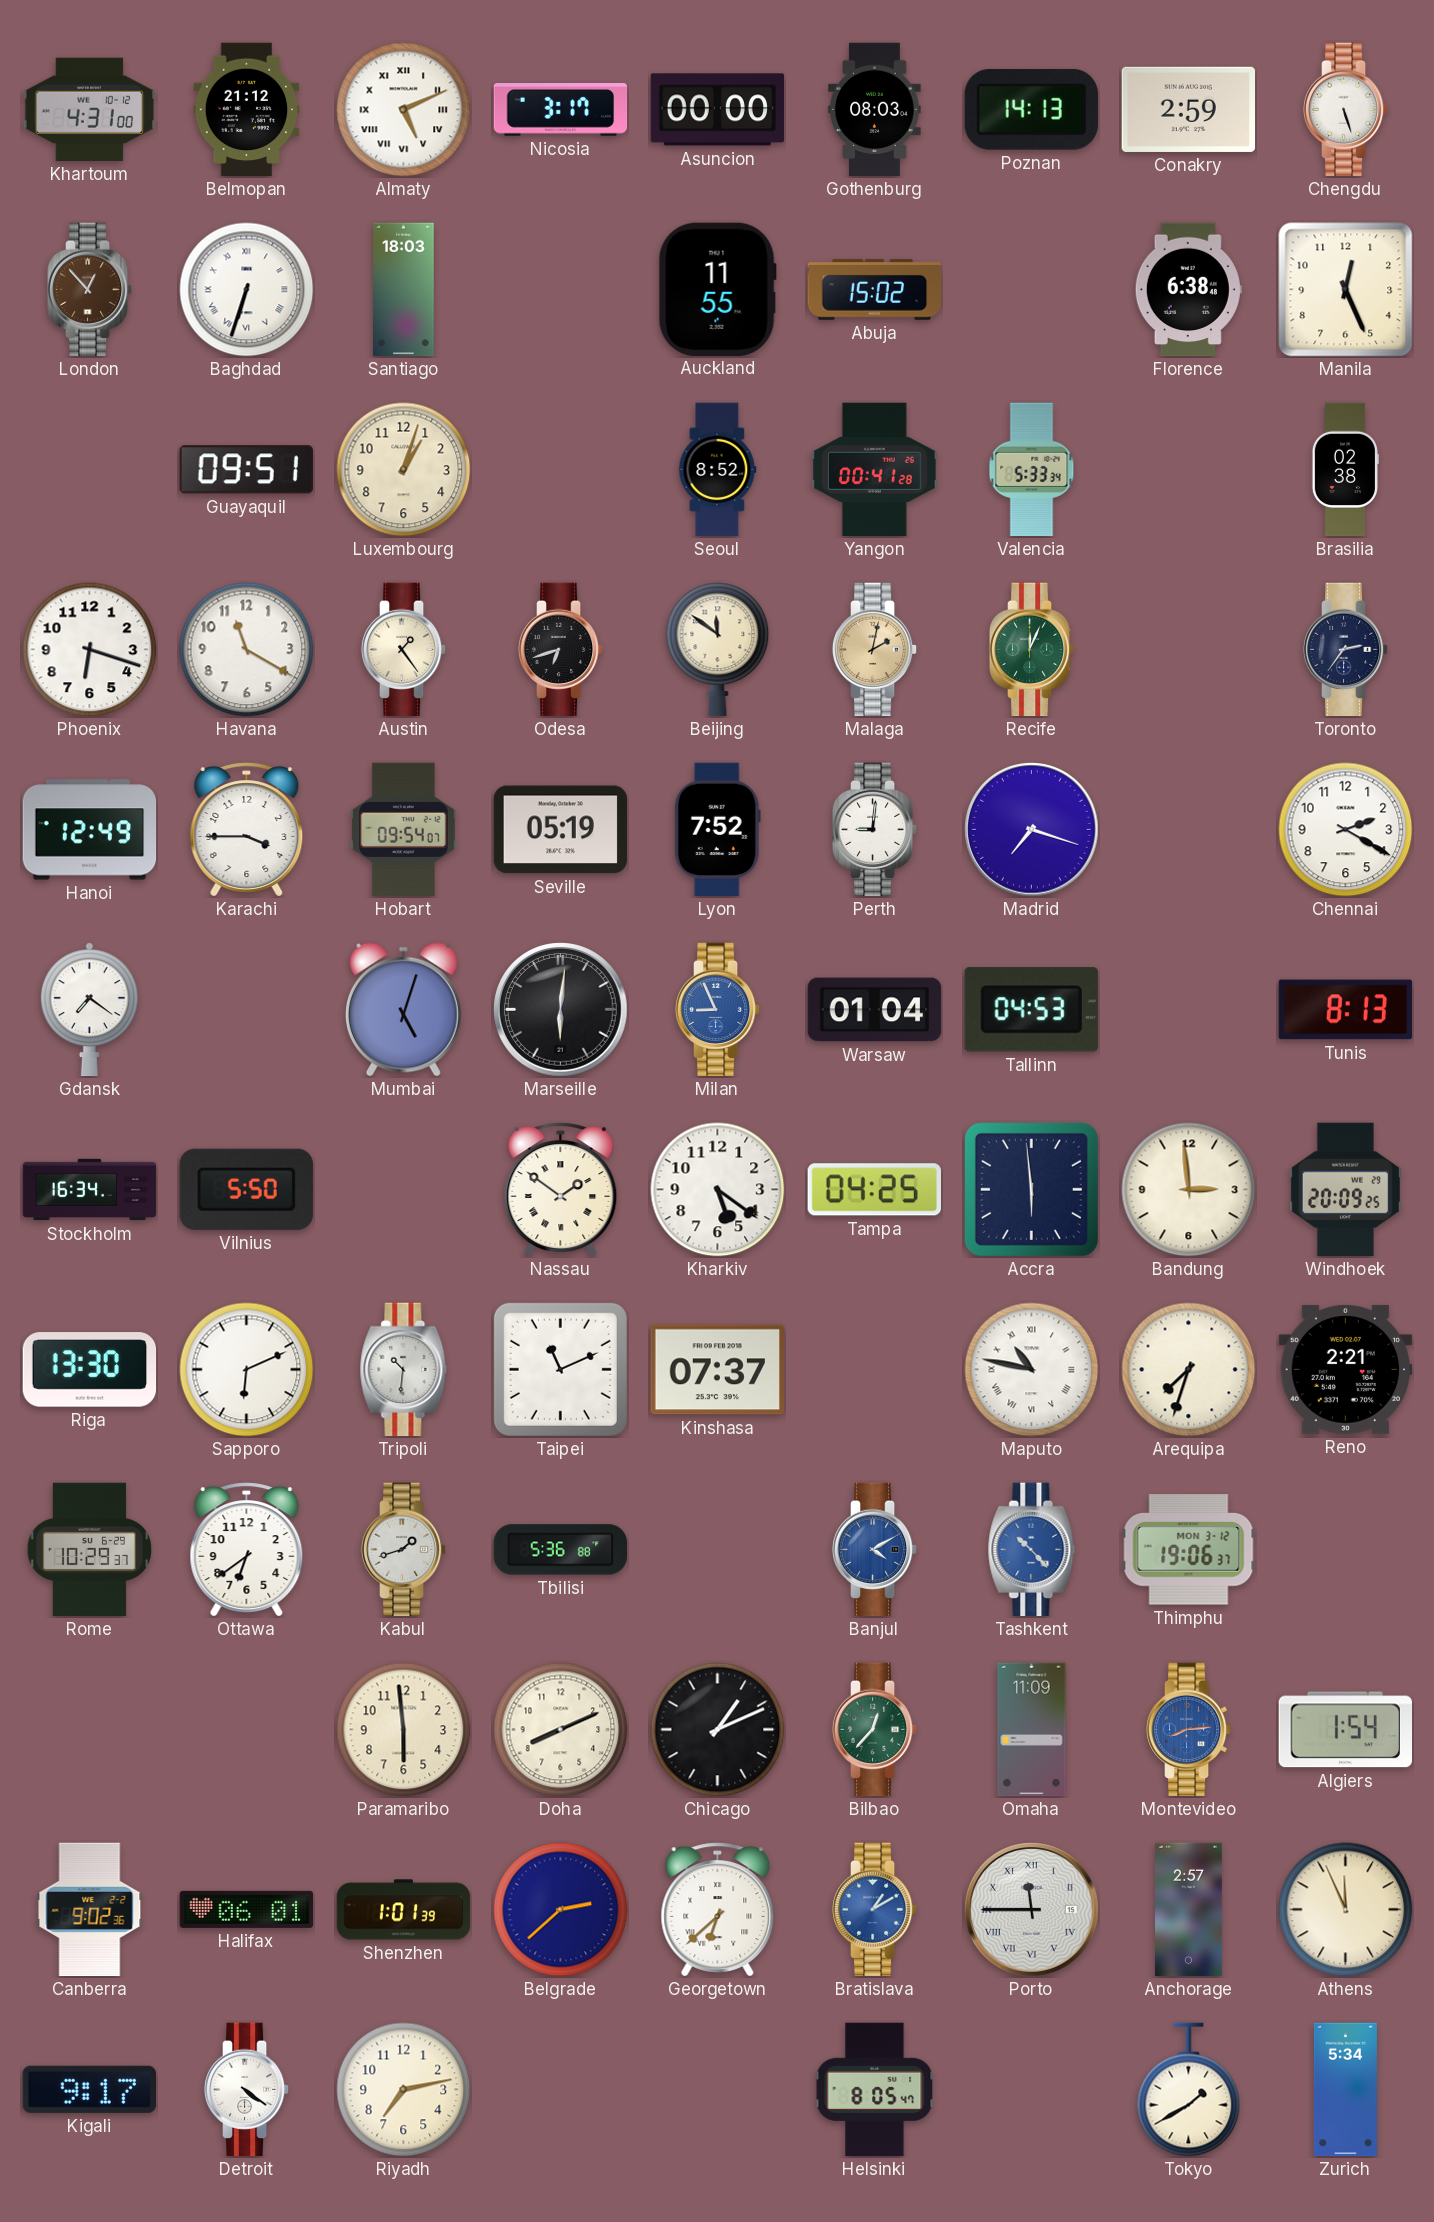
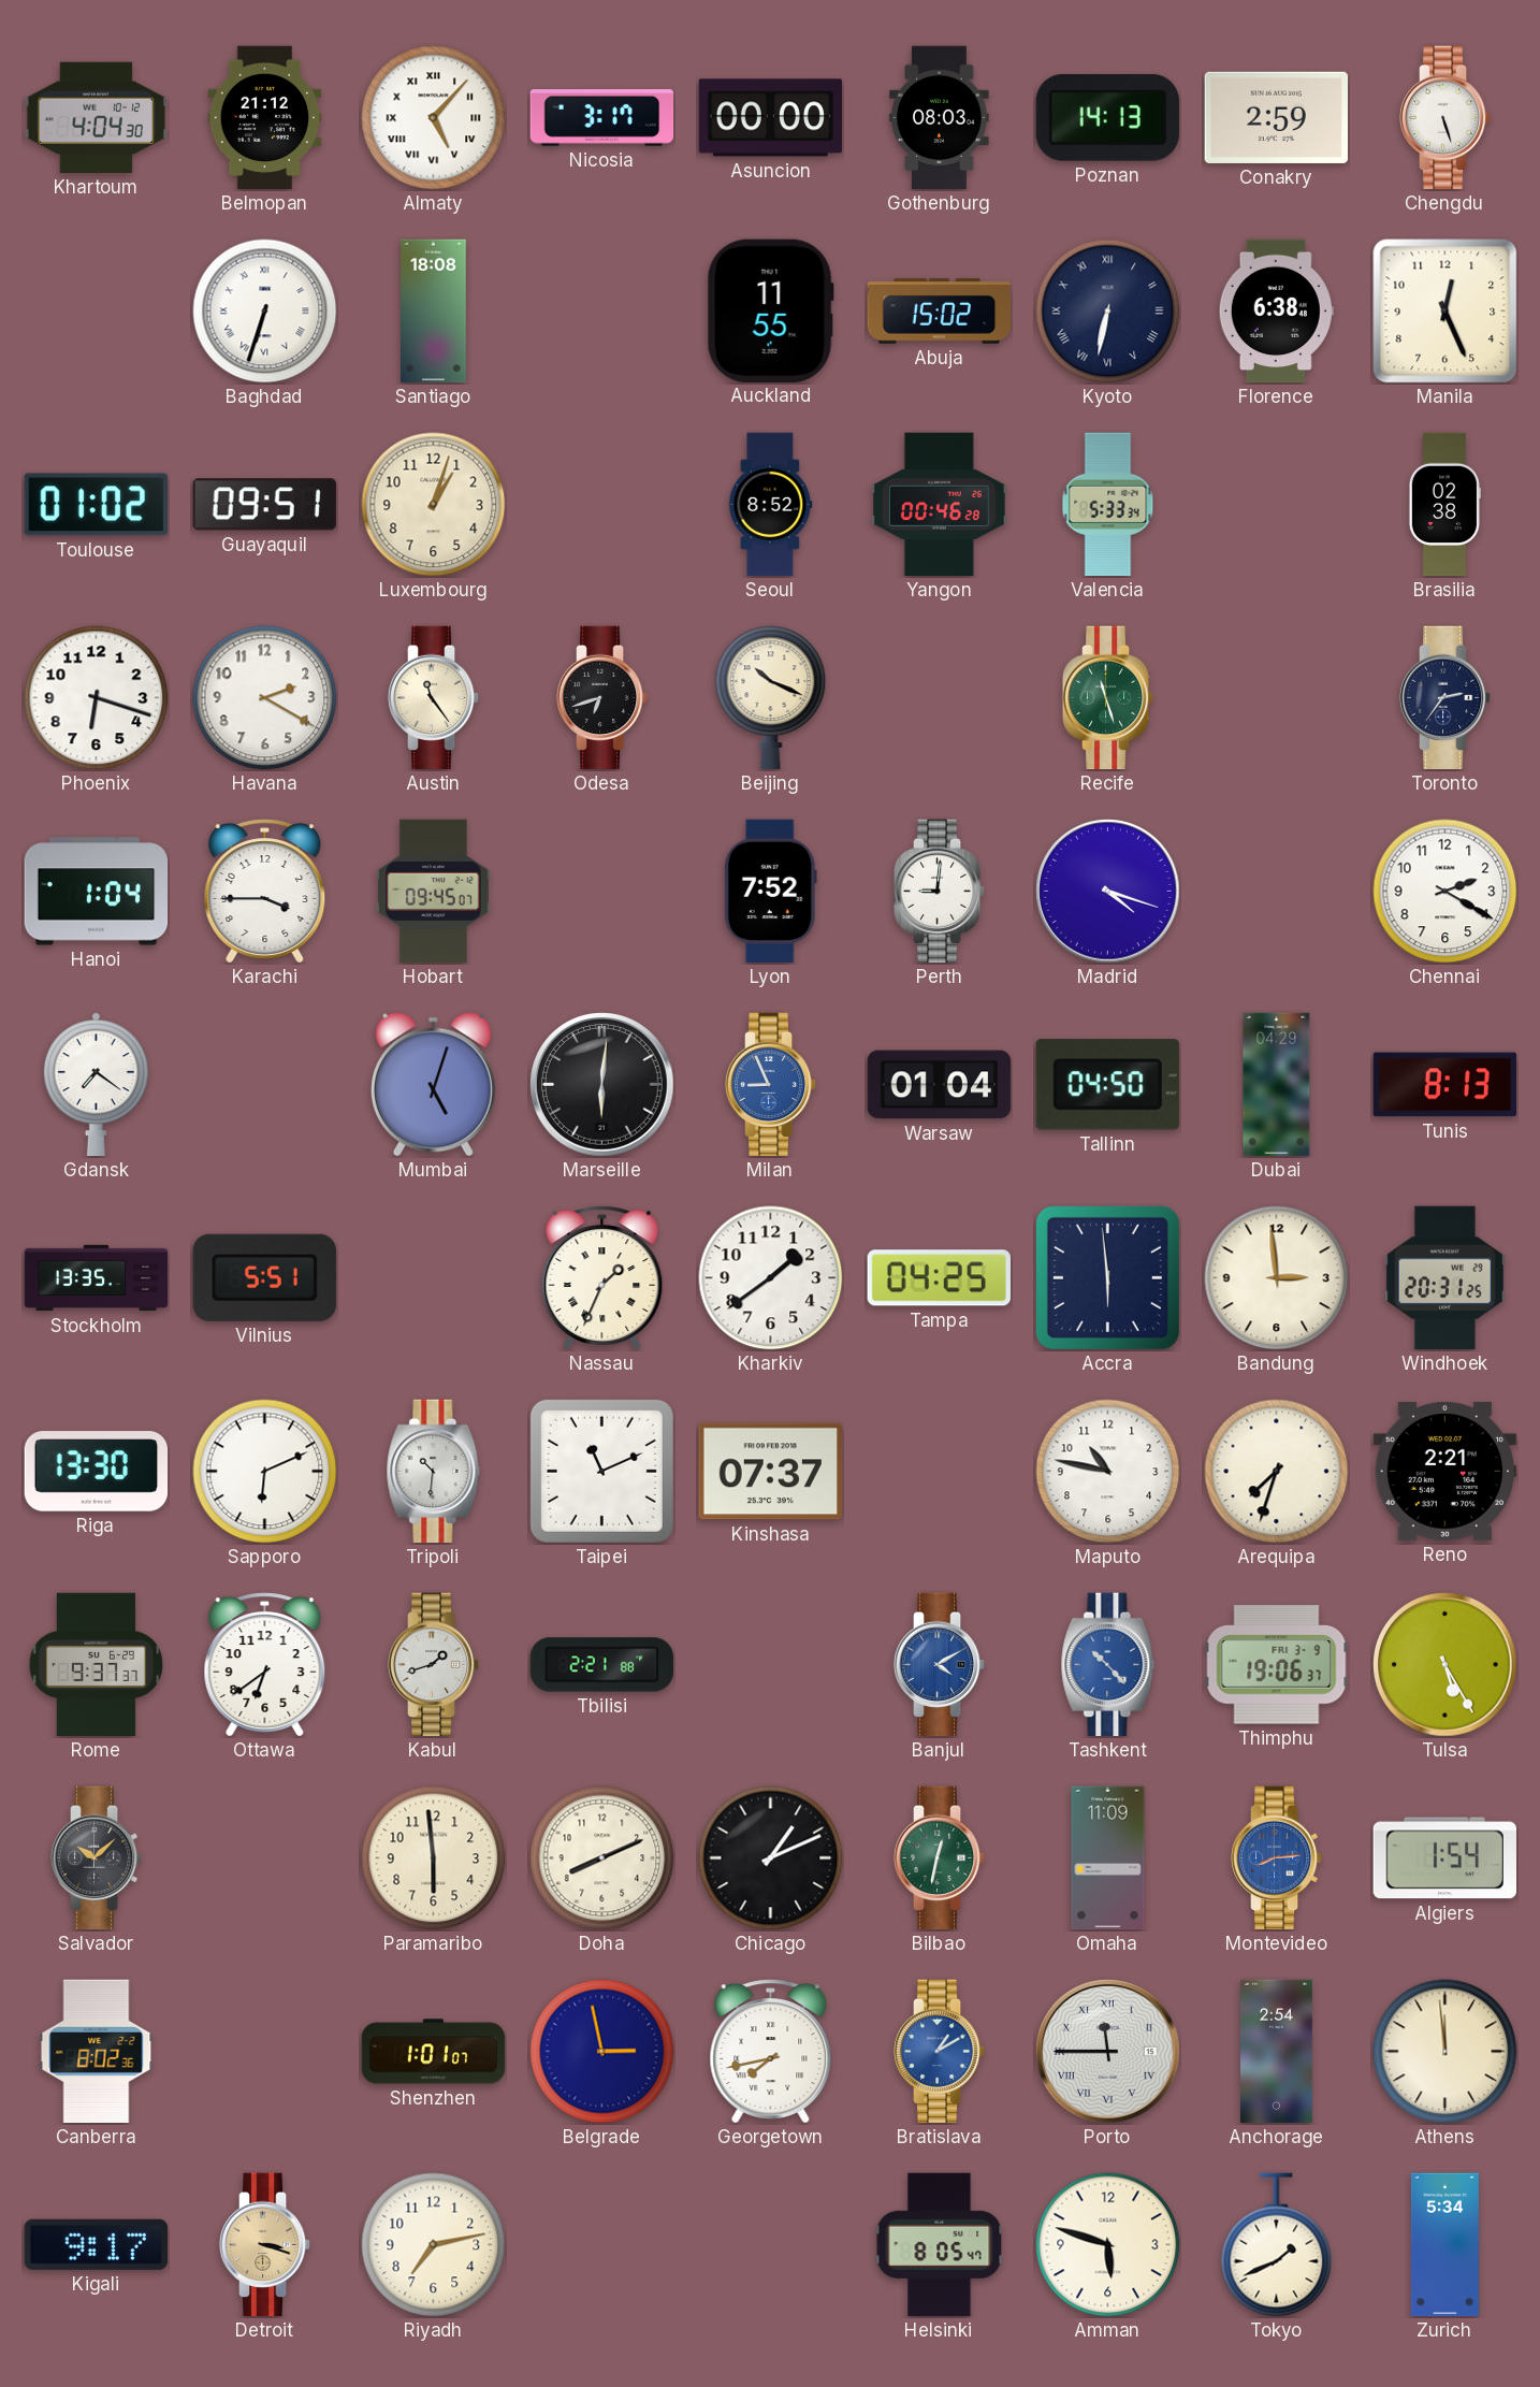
Khartoum: 4:31 -> 4:04 (96, 117)
Almaty: 5:11 -> 5:07 (434, 118)
London: 12:53 -> none (90, 290)
Santiago: 18:03 -> 18:08 (434, 312)
Kyoto: none -> 6:32 (1108, 312)
Toulouse: none -> 01:02 (96, 505)
Yangon: 00:41 -> 00:46 (939, 505)
Havana: 11:20 -> 2:20 (265, 698)
Austin: 1:24 -> 11:24 (434, 698)
Beijing: 11:51 -> 10:19 (771, 698)
Malaga: 2:02 -> none (875, 650)
Recife: 12:04 -> 11:27 (1108, 698)
Hanoi: 12:49 -> 1:04 (97, 892)
Hobart: 09:54 -> 09:45 (434, 892)
Seville: 05:19 -> none (561, 830)
Madrid: 7:18 -> 4:18 (1108, 892)
Tallinn: 04:53 -> 04:50 (1107, 1085)
Dubai: none -> 04:29 (1277, 1085)
Stockholm: 16:34 -> 13:35 (97, 1278)
Vilnius: 5:50 -> 5:51 (264, 1277)
Nassau: 1:51 -> 1:34 (602, 1278)
Kharkiv: 5:21 -> 1:39 (771, 1278)
Windhoek: 20:09 -> 20:31 (1444, 1278)
Maputo numerals: Roman -> Arabic (1108, 1472)
Rome: 10:29 -> 9:37 (96, 1665)
Tbilisi: 5:36 -> 2:21 (602, 1665)
Thimphu date: MON 3-12 -> FRI 3-9 (1277, 1665)
Tulsa: none -> 5:25 (1445, 1665)
Salvador: none -> 10:08 (97, 1858)
Bilbao: 12:37 -> 12:32 (940, 1858)
Canberra: 9:02 -> 8:02 (97, 2052)
Halifax: 06:01 -> none (247, 1909)
Shenzhen: 1:01:39 -> 1:01:07 (434, 2052)
Belgrade: 2:38 -> 2:58 (602, 2052)
Georgetown: 6:38 -> 7:43 (771, 2052)
Anchorage: 2:57 -> 2:54 (1277, 2052)
Athens: 11:56 -> 11:59 (1445, 2052)
Detroit: 4:21 -> 3:18 (265, 2245)
Detroit dial: white -> champagne (265, 2245)
Amman: none -> 5:48 (1108, 2245)
Tokyo: 1:40 -> 1:41 (1277, 2245)
